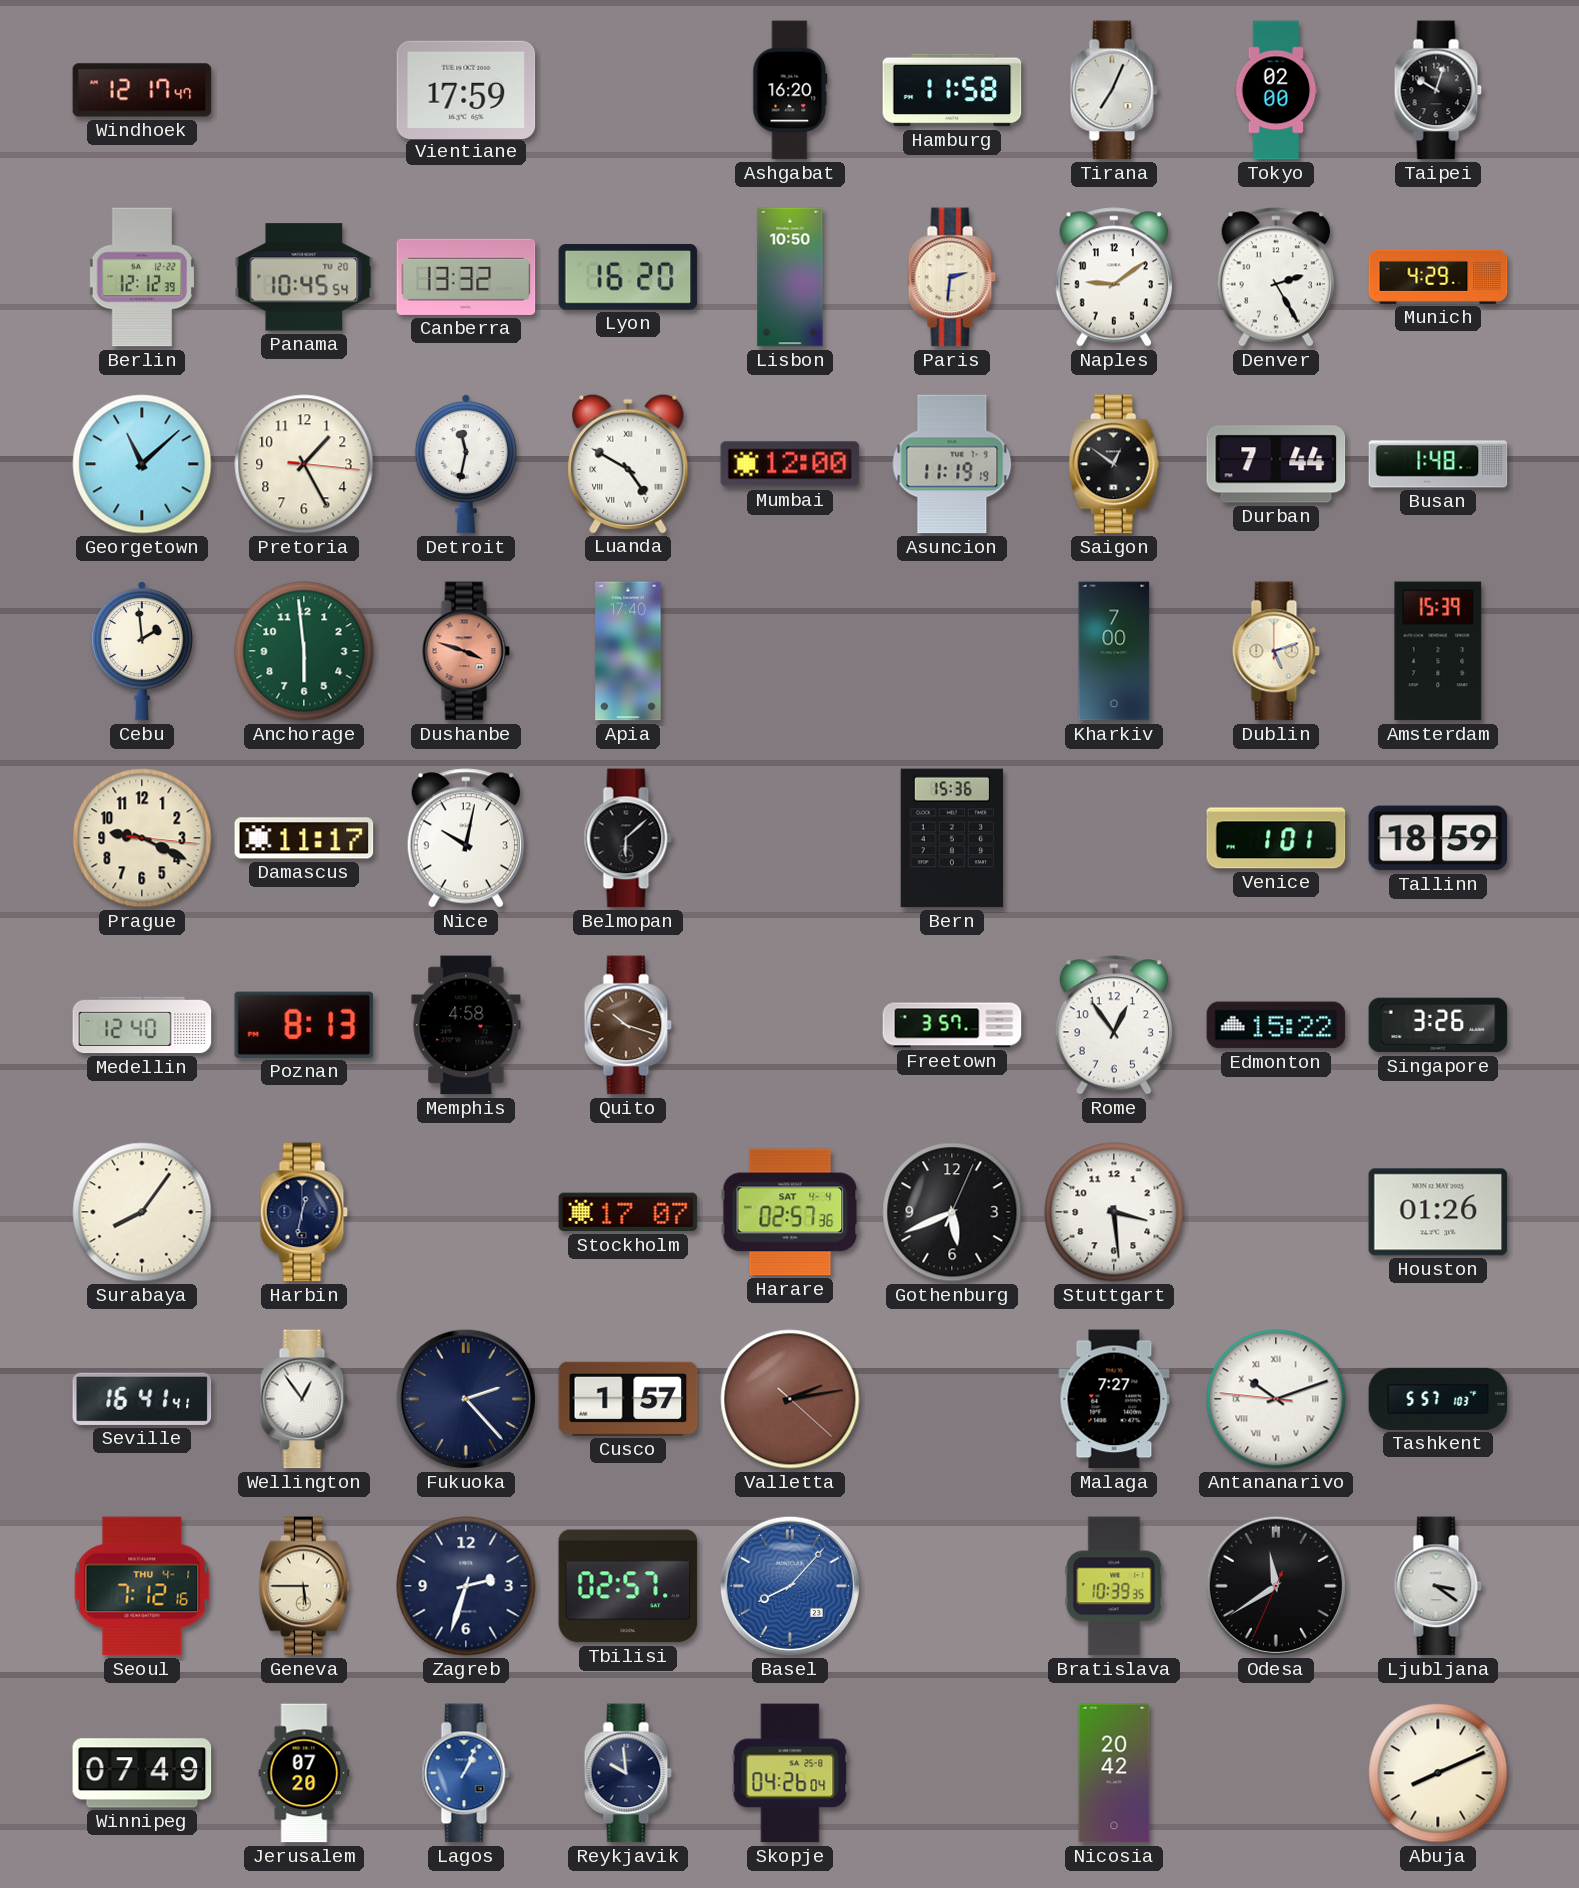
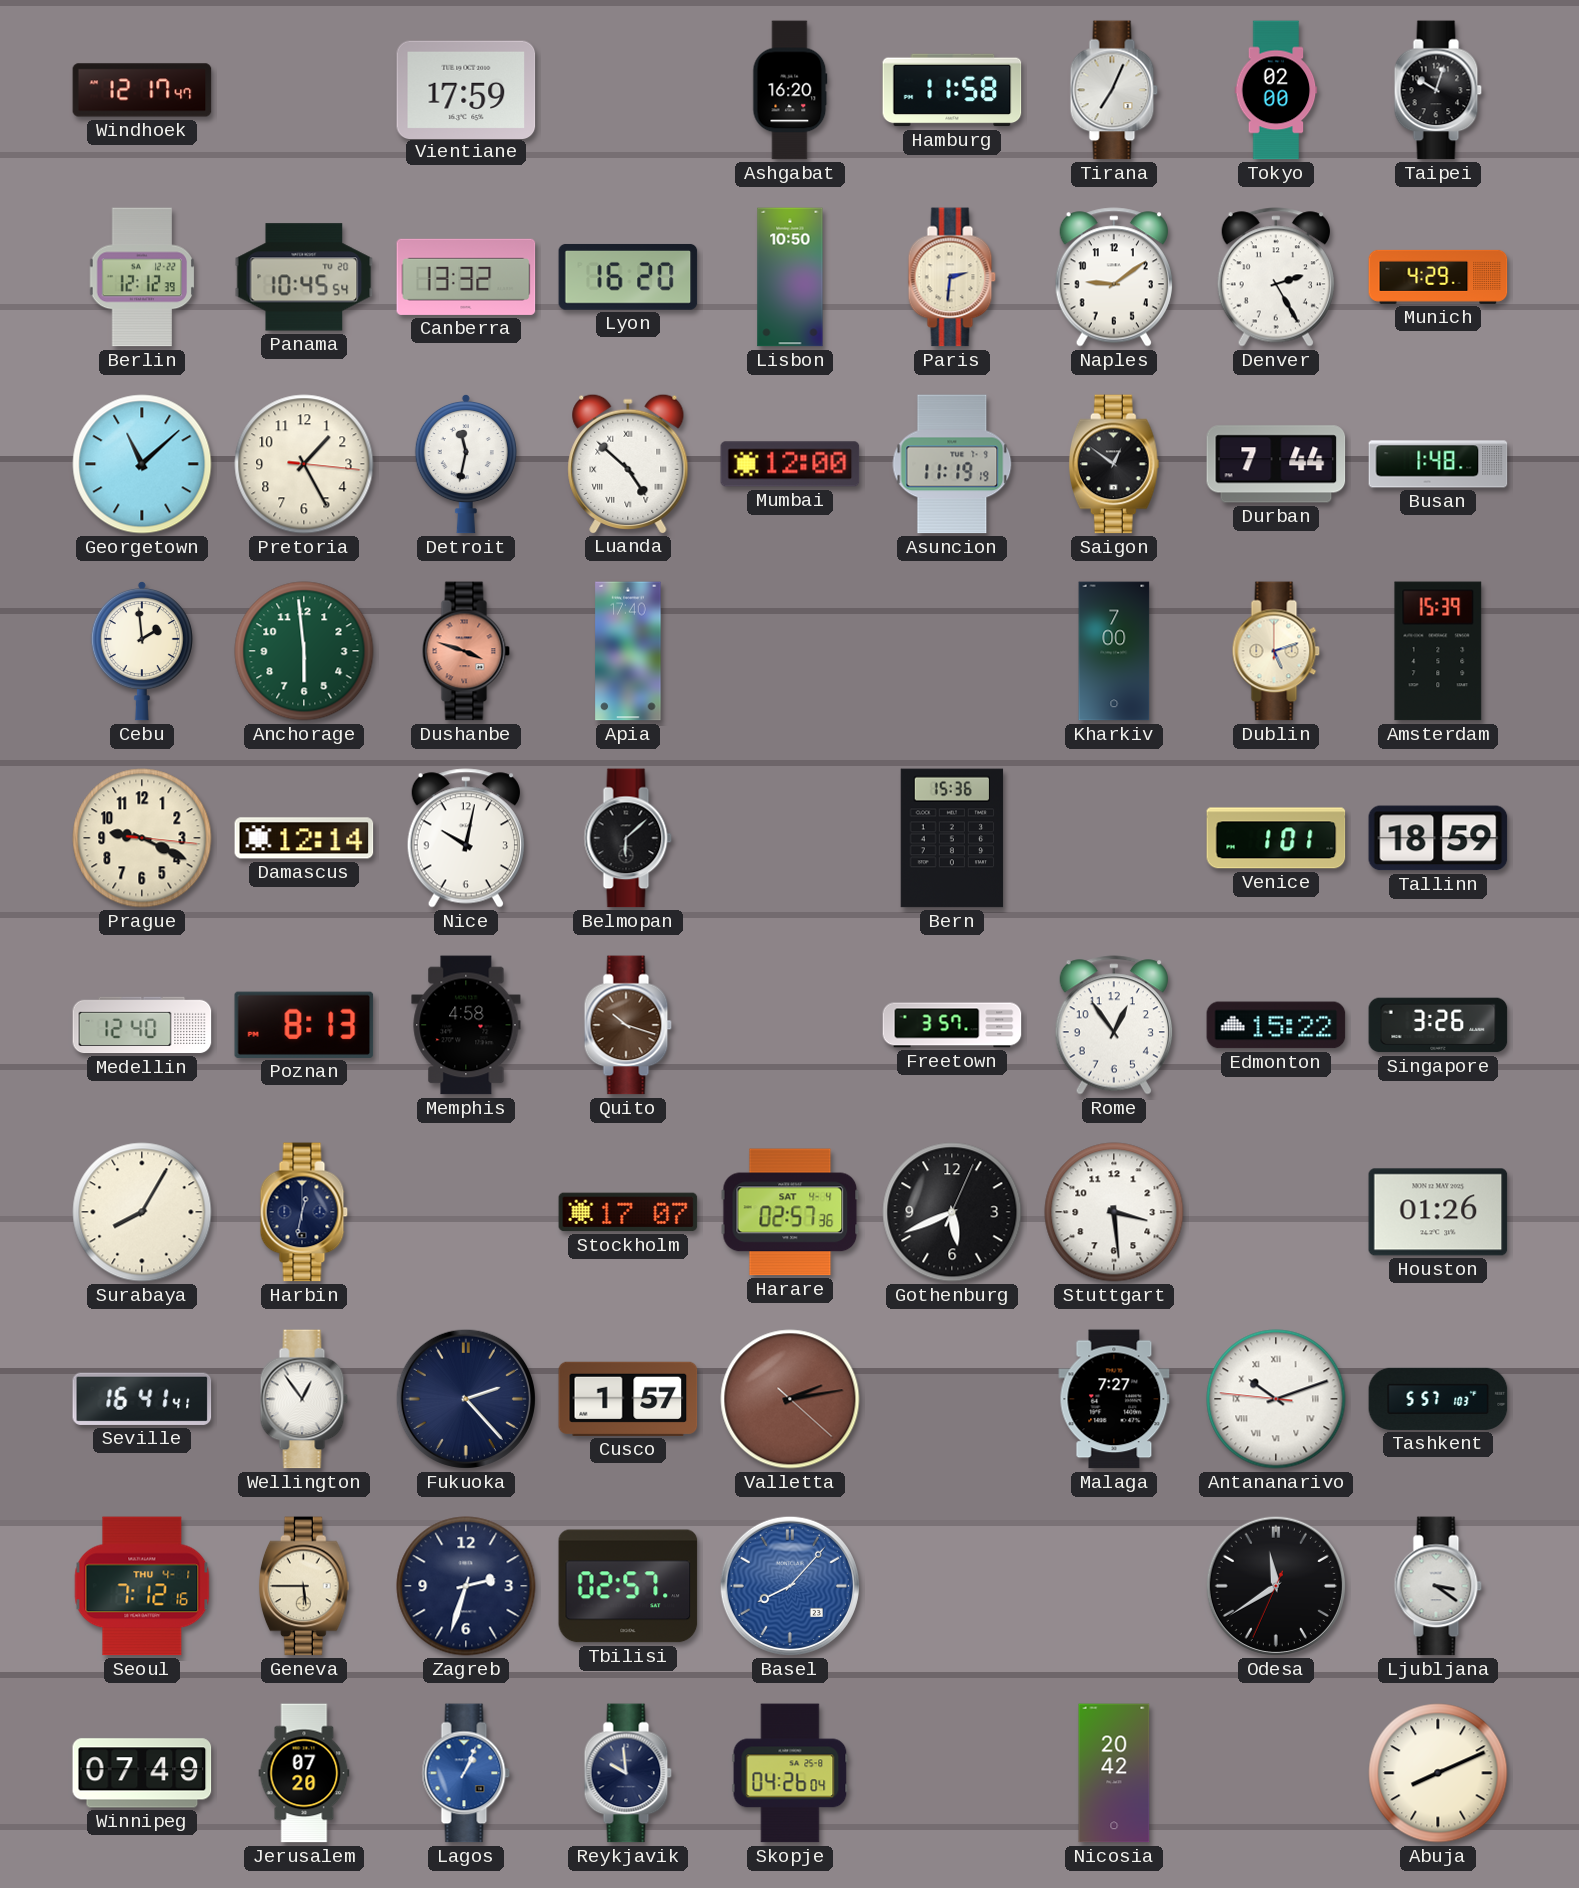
Luanda: 4:50 -> 4:52 (628, 463)
Damascus: 11:17 -> 12:14 (304, 838)
Surabaya: 8:06 -> 8:05 (142, 1212)
Bratislava: 10:39 -> none (1114, 1586)
